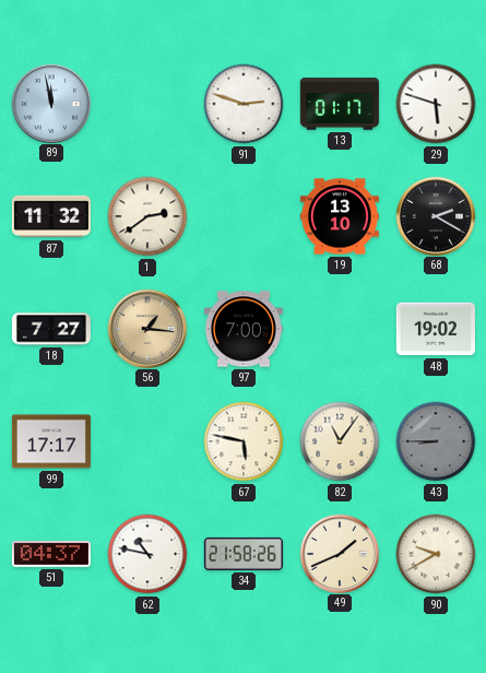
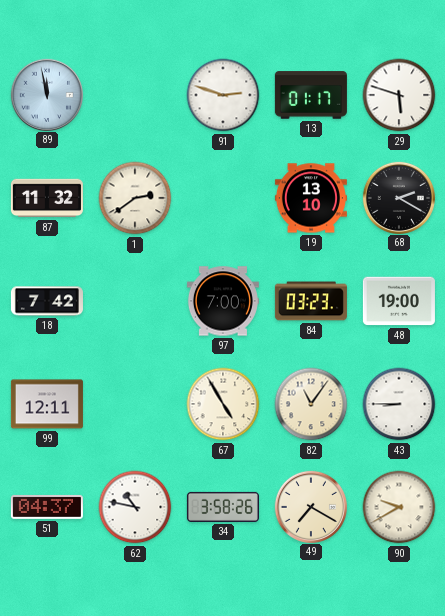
18: 7:27 -> 7:42 (47, 301)
56: 1:16 -> none (146, 328)
84: none -> 03:23 (311, 301)
48: 19:02 -> 19:00 (399, 301)
99: 17:17 -> 12:11 (47, 404)
67: 5:47 -> 4:55 (223, 404)
43 dial: grey -> white (399, 404)
34: 21:58 -> 3:58 (223, 507)
49: 1:41 -> 7:20 (310, 506)
